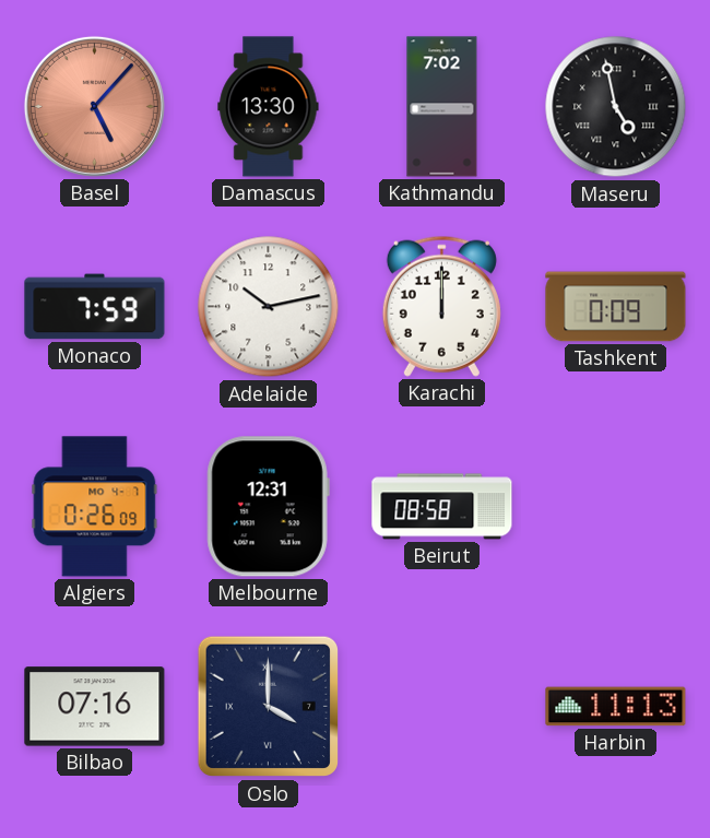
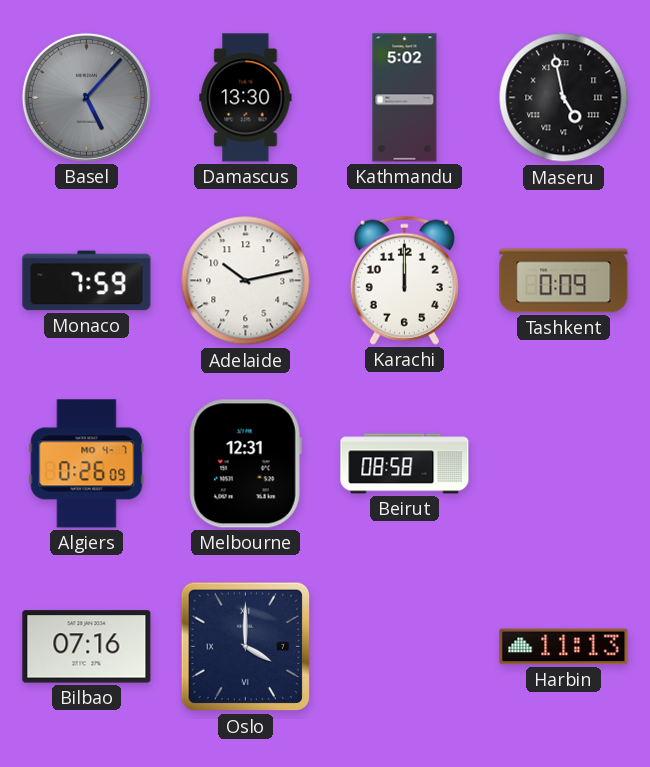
Basel dial: salmon -> grey (86, 97)
Kathmandu: 7:02 -> 5:02 (405, 98)
